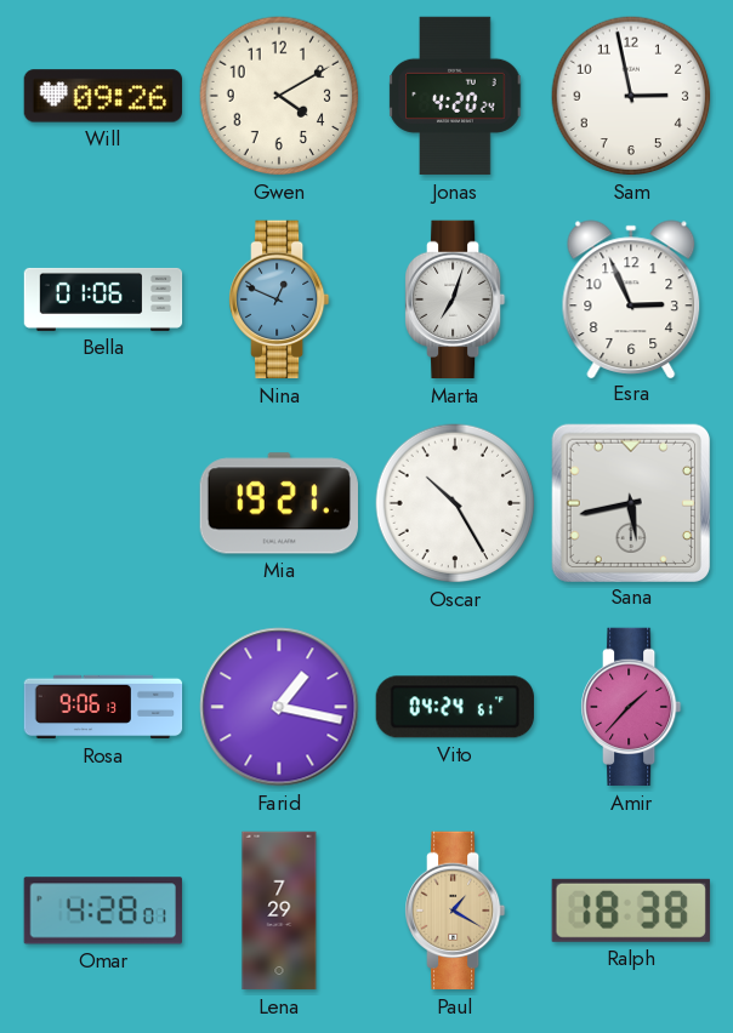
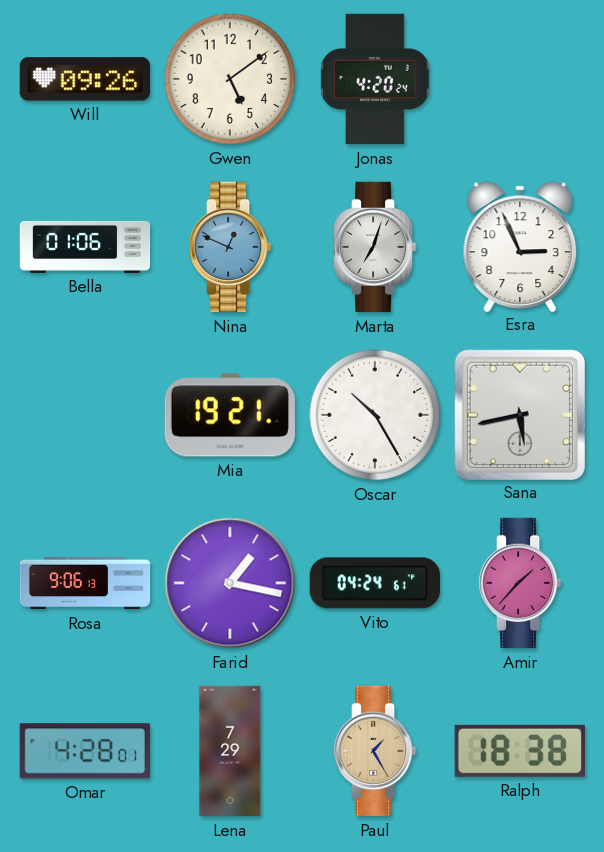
Gwen: 4:10 -> 5:09 (230, 79)
Sam: 2:58 -> none (631, 96)
Paul: 1:20 -> 1:25 (376, 751)
